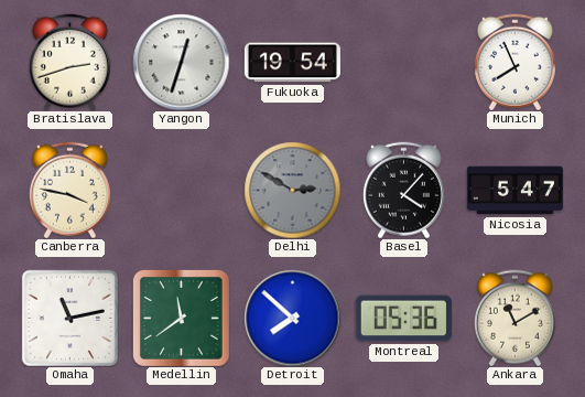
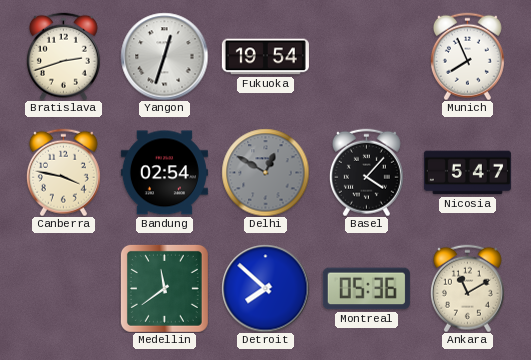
Bandung: none -> 02:54 (164, 173)
Delhi: 2:50 -> 12:50 (265, 172)
Omaha: 11:13 -> none (69, 318)
